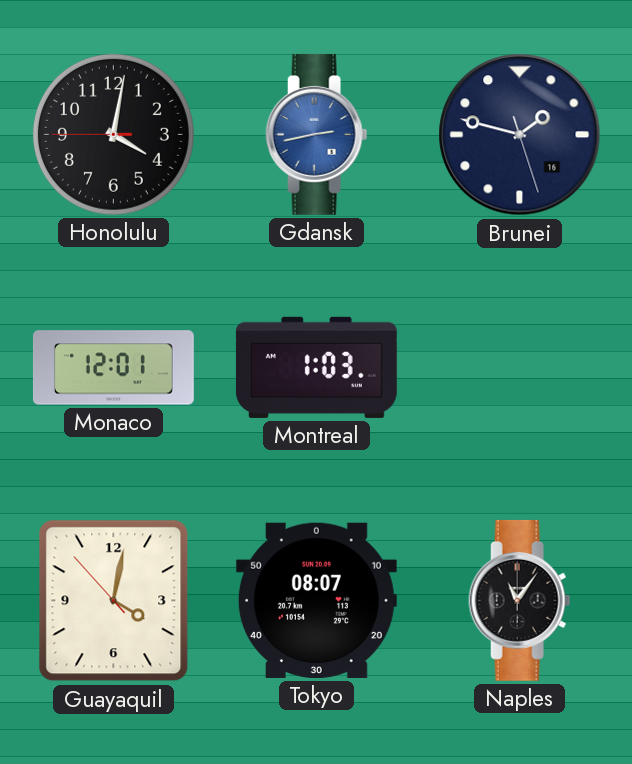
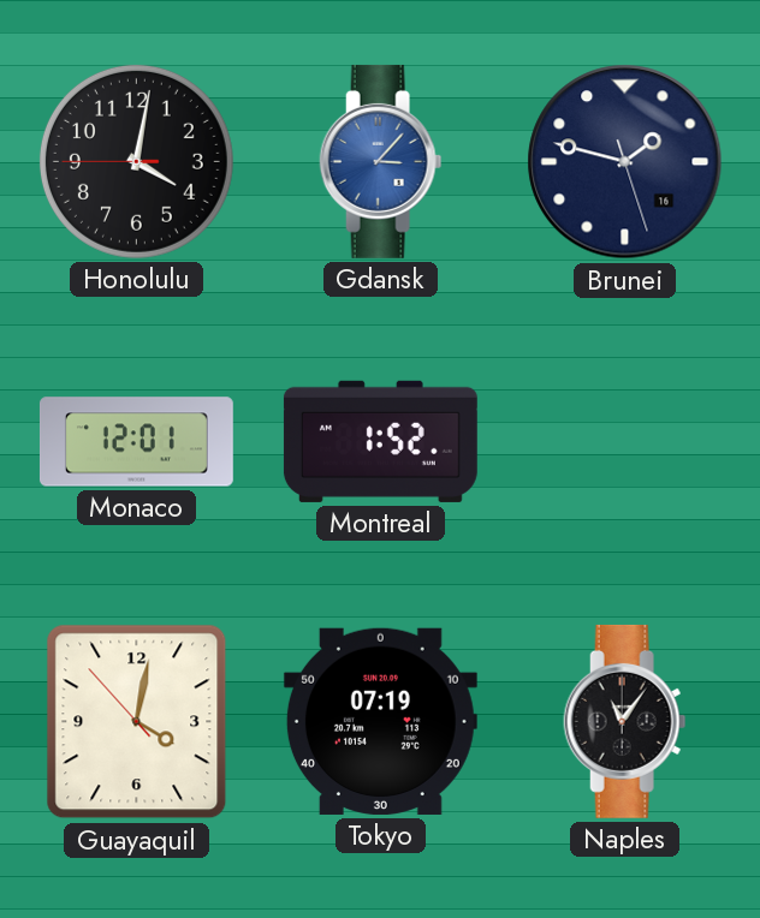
Gdansk: 2:43 -> 3:07 (381, 161)
Montreal: 1:03 -> 1:52 (380, 441)
Tokyo: 08:07 -> 07:19 (380, 721)
